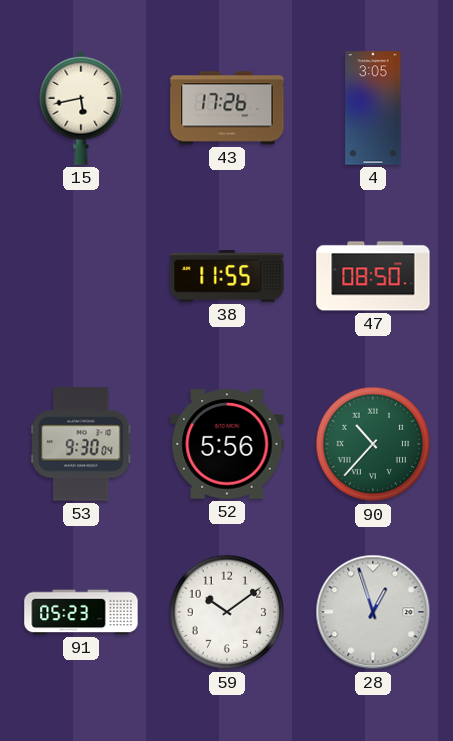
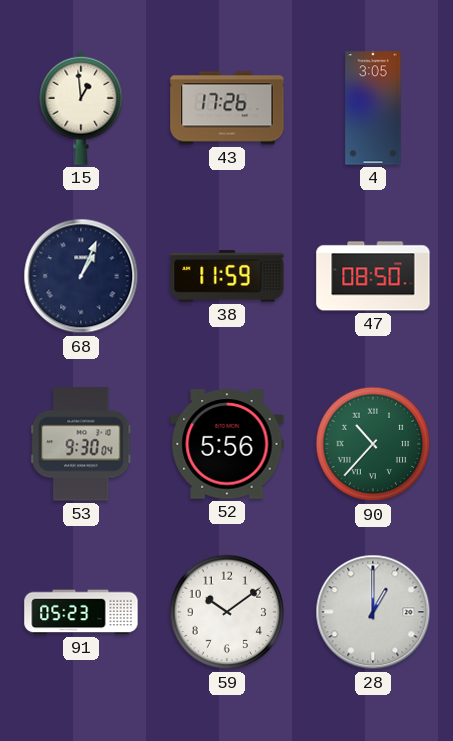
15: 5:43 -> 12:59 (81, 108)
68: none -> 1:04 (81, 276)
38: 11:55 -> 11:59 (227, 276)
28: 12:57 -> 1:00 (373, 612)
